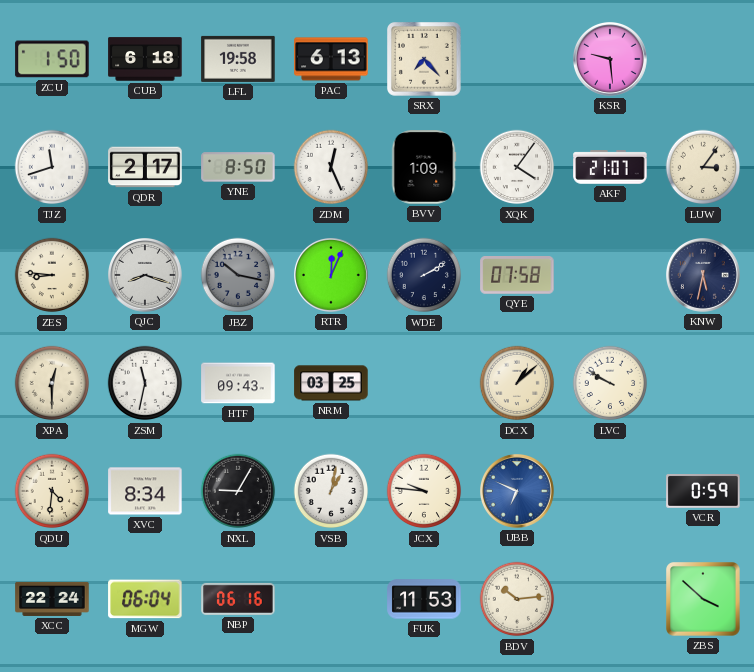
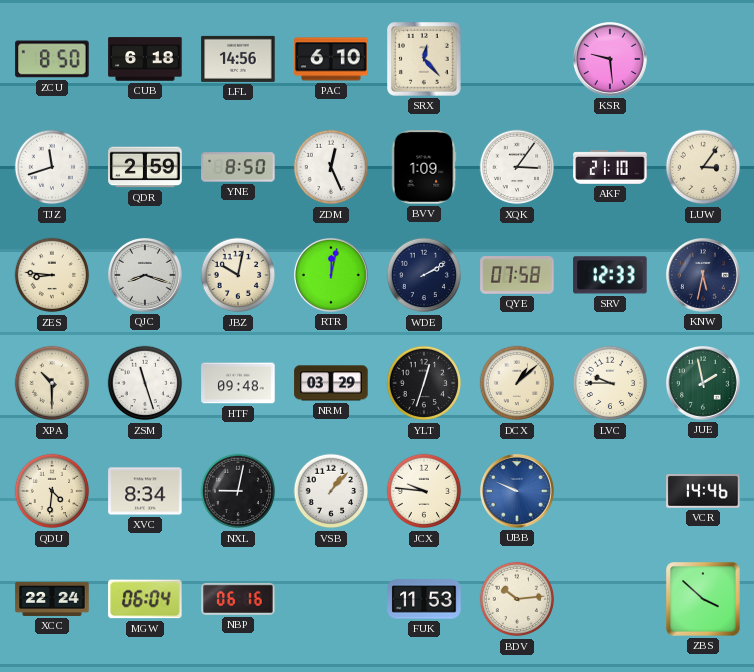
ZCU: 1:50 -> 8:50 (52, 59)
LFL: 19:58 -> 14:56 (238, 59)
PAC: 6:13 -> 6:10 (331, 59)
SRX: 7:23 -> 12:23 (425, 60)
QDR: 2:17 -> 2:59 (145, 167)
XQK: 4:06 -> 3:06 (517, 167)
AKF: 21:07 -> 21:10 (610, 167)
JBZ: 10:17 -> 10:02 (238, 275)
JBZ dial: grey -> cream (238, 275)
RTR: 12:04 -> 12:02 (332, 276)
SRV: none -> 12:33 (610, 275)
XPA: 12:30 -> 10:30 (52, 383)
ZSM: 11:32 -> 11:27 (145, 383)
HTF: 09:43 -> 09:48 (238, 383)
NRM: 03:25 -> 03:29 (331, 383)
YLT: none -> 12:33 (424, 383)
LVC: 9:50 -> 9:45 (610, 383)
JUE: none -> 1:58 (704, 384)
NXL: 9:05 -> 9:02 (238, 491)
VSB: 1:02 -> 1:07 (331, 491)
UBB: 6:49 -> 9:49 (518, 492)
VCR: 0:59 -> 14:46 (703, 491)
